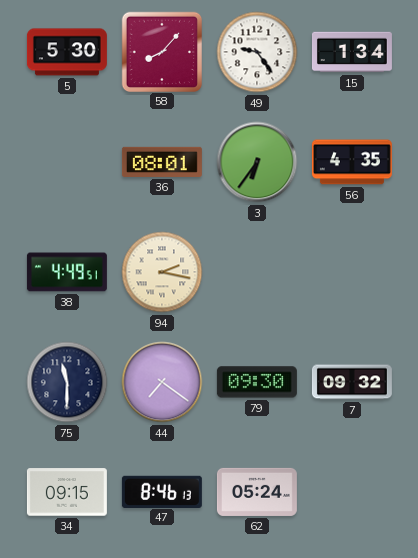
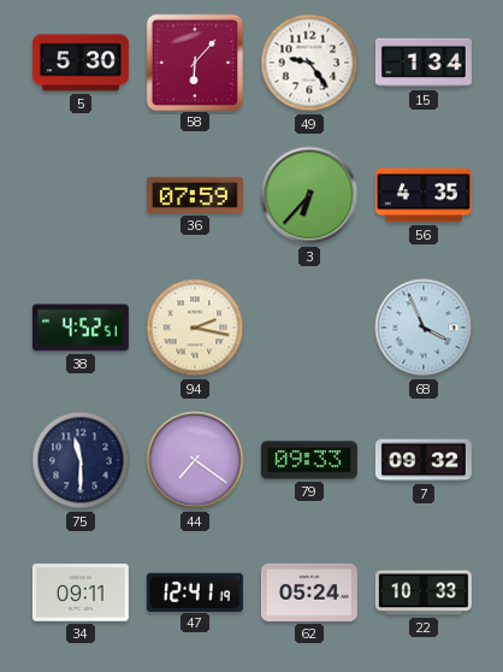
58: 8:07 -> 6:07 (194, 61)
36: 08:01 -> 07:59 (195, 195)
3: 6:36 -> 6:37 (309, 195)
38: 4:49 -> 4:52 (81, 328)
68: none -> 3:56 (424, 328)
79: 09:30 -> 09:33 (309, 460)
34: 09:15 -> 09:11 (81, 593)
47: 8:46 -> 12:41 (195, 591)
22: none -> 10:33 (424, 593)
